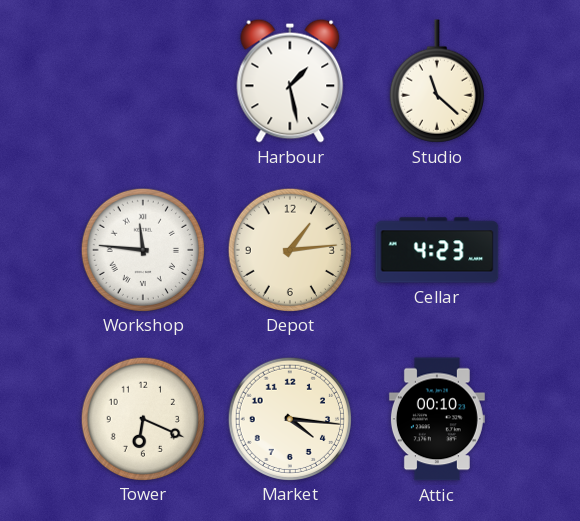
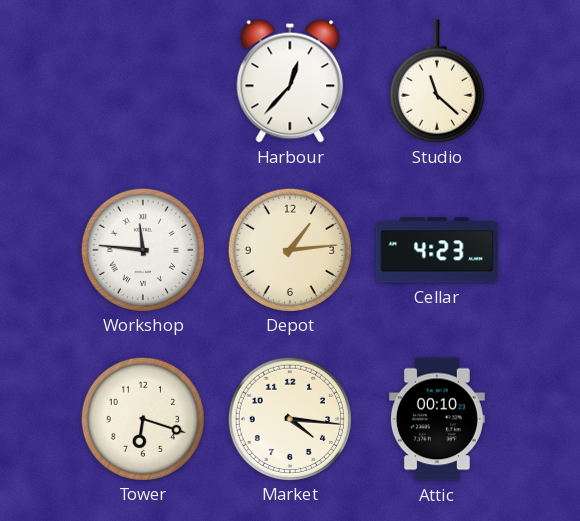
Harbour: 1:28 -> 12:37 (290, 81)
Tower: 6:19 -> 6:18 (142, 418)
